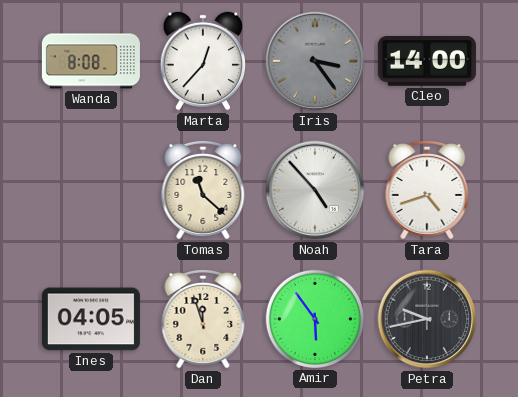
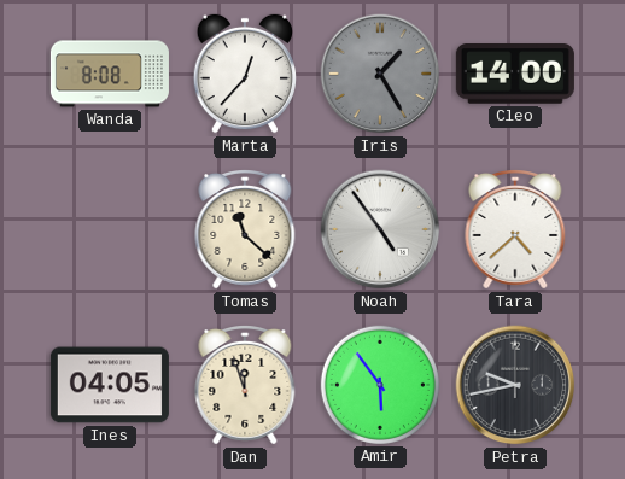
Iris: 3:24 -> 1:25 (380, 74)
Noah: 4:53 -> 4:54 (380, 229)
Tara: 4:42 -> 4:38 (515, 230)
